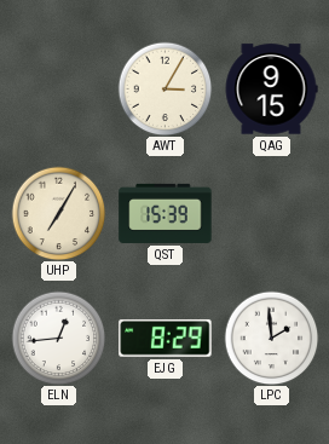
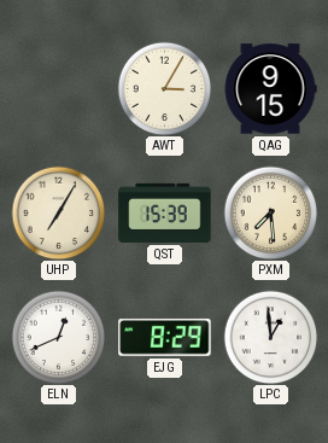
PXM: none -> 7:29 (270, 212)
ELN: 12:44 -> 12:41 (58, 337)
LPC: 1:59 -> 12:59 (270, 337)
